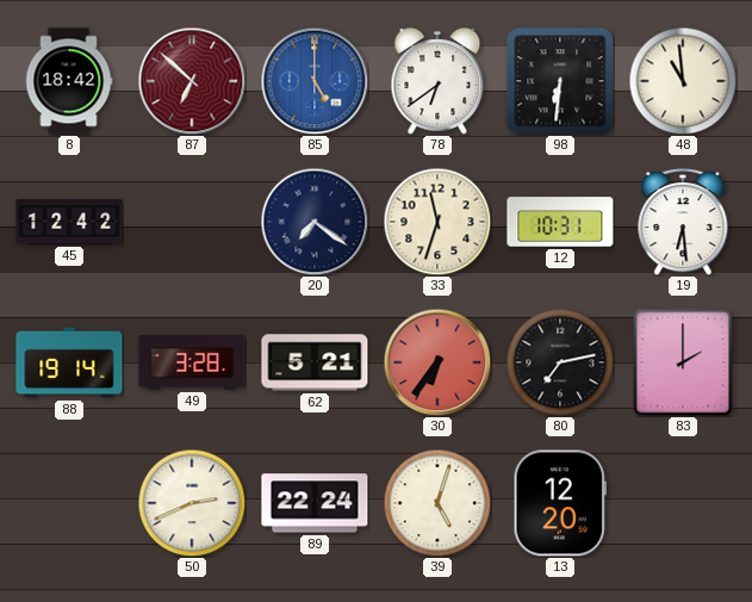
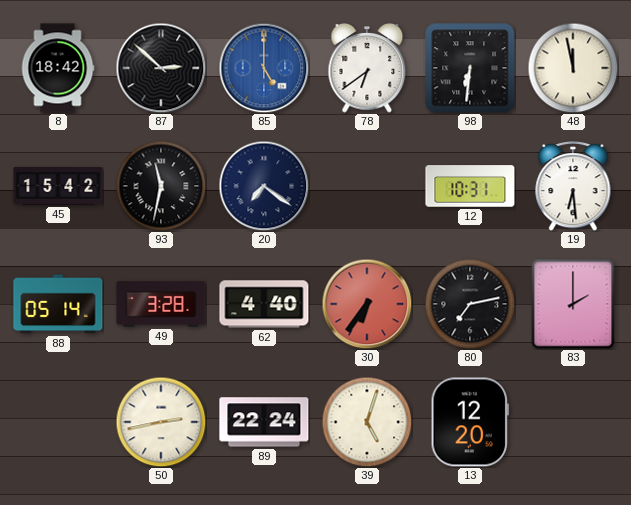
87: 6:52 -> 2:52 (161, 68)
87 dial: burgundy -> black (161, 68)
48: 10:59 -> 11:58 (573, 68)
45: 12:42 -> 15:42 (58, 187)
93: none -> 11:32 (161, 186)
33: 11:33 -> none (437, 222)
88: 19:14 -> 05:14 (58, 304)
62: 5:21 -> 4:40 (264, 304)
50: 2:41 -> 2:43 (161, 422)
